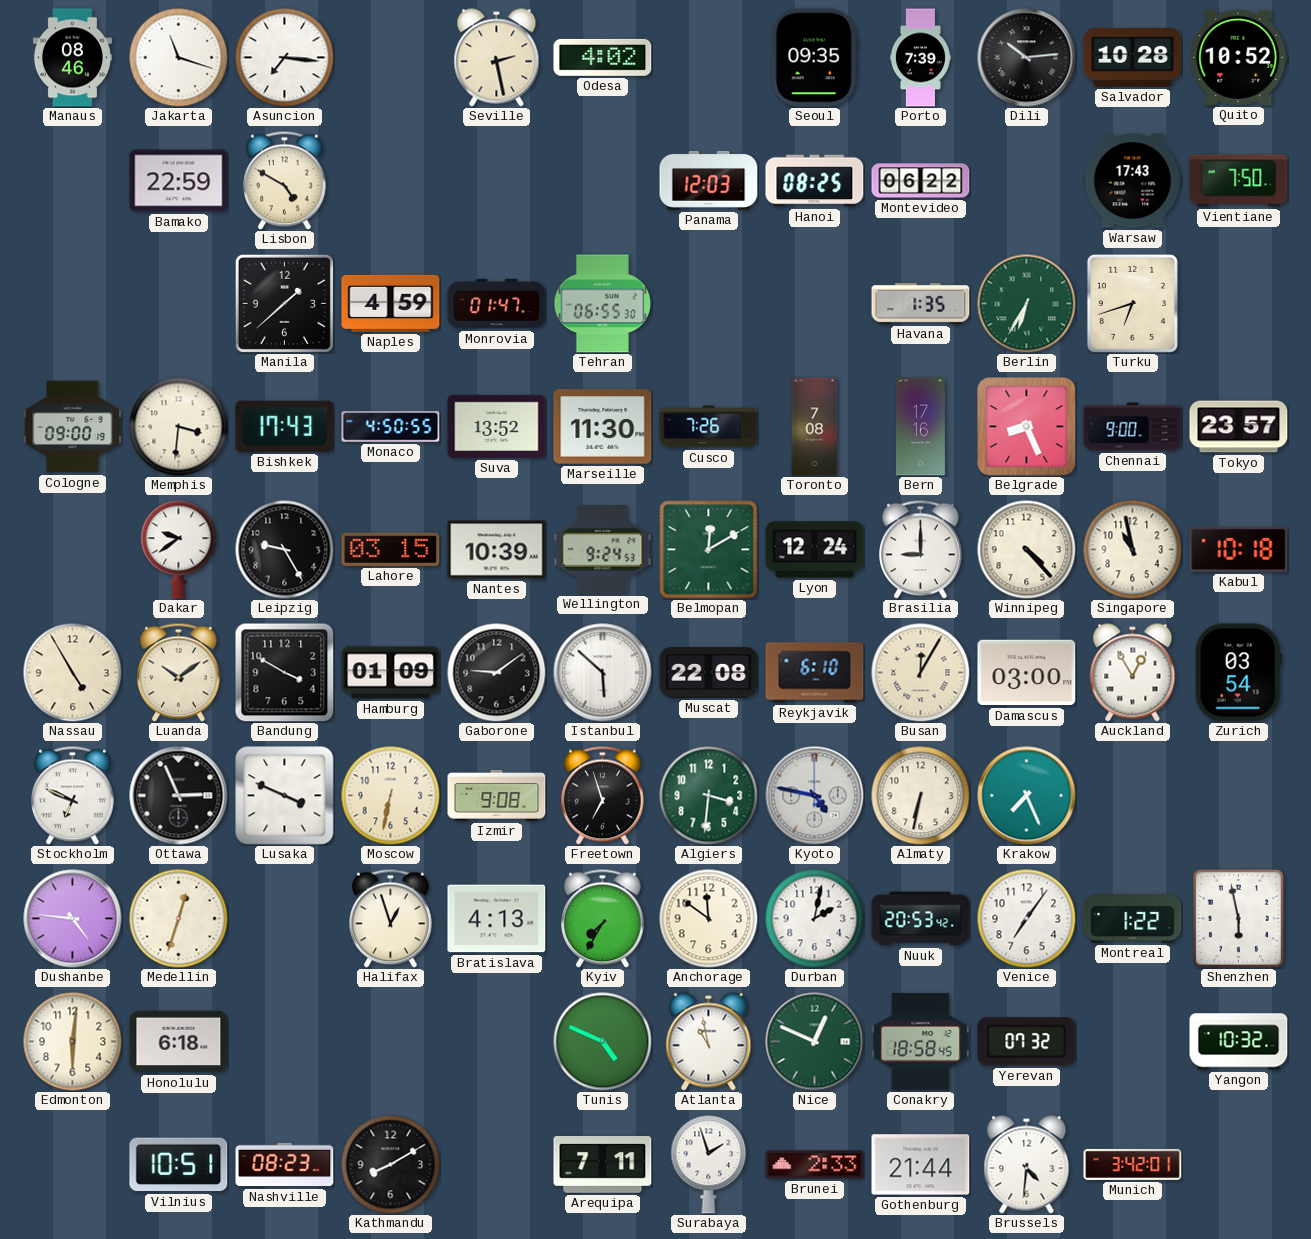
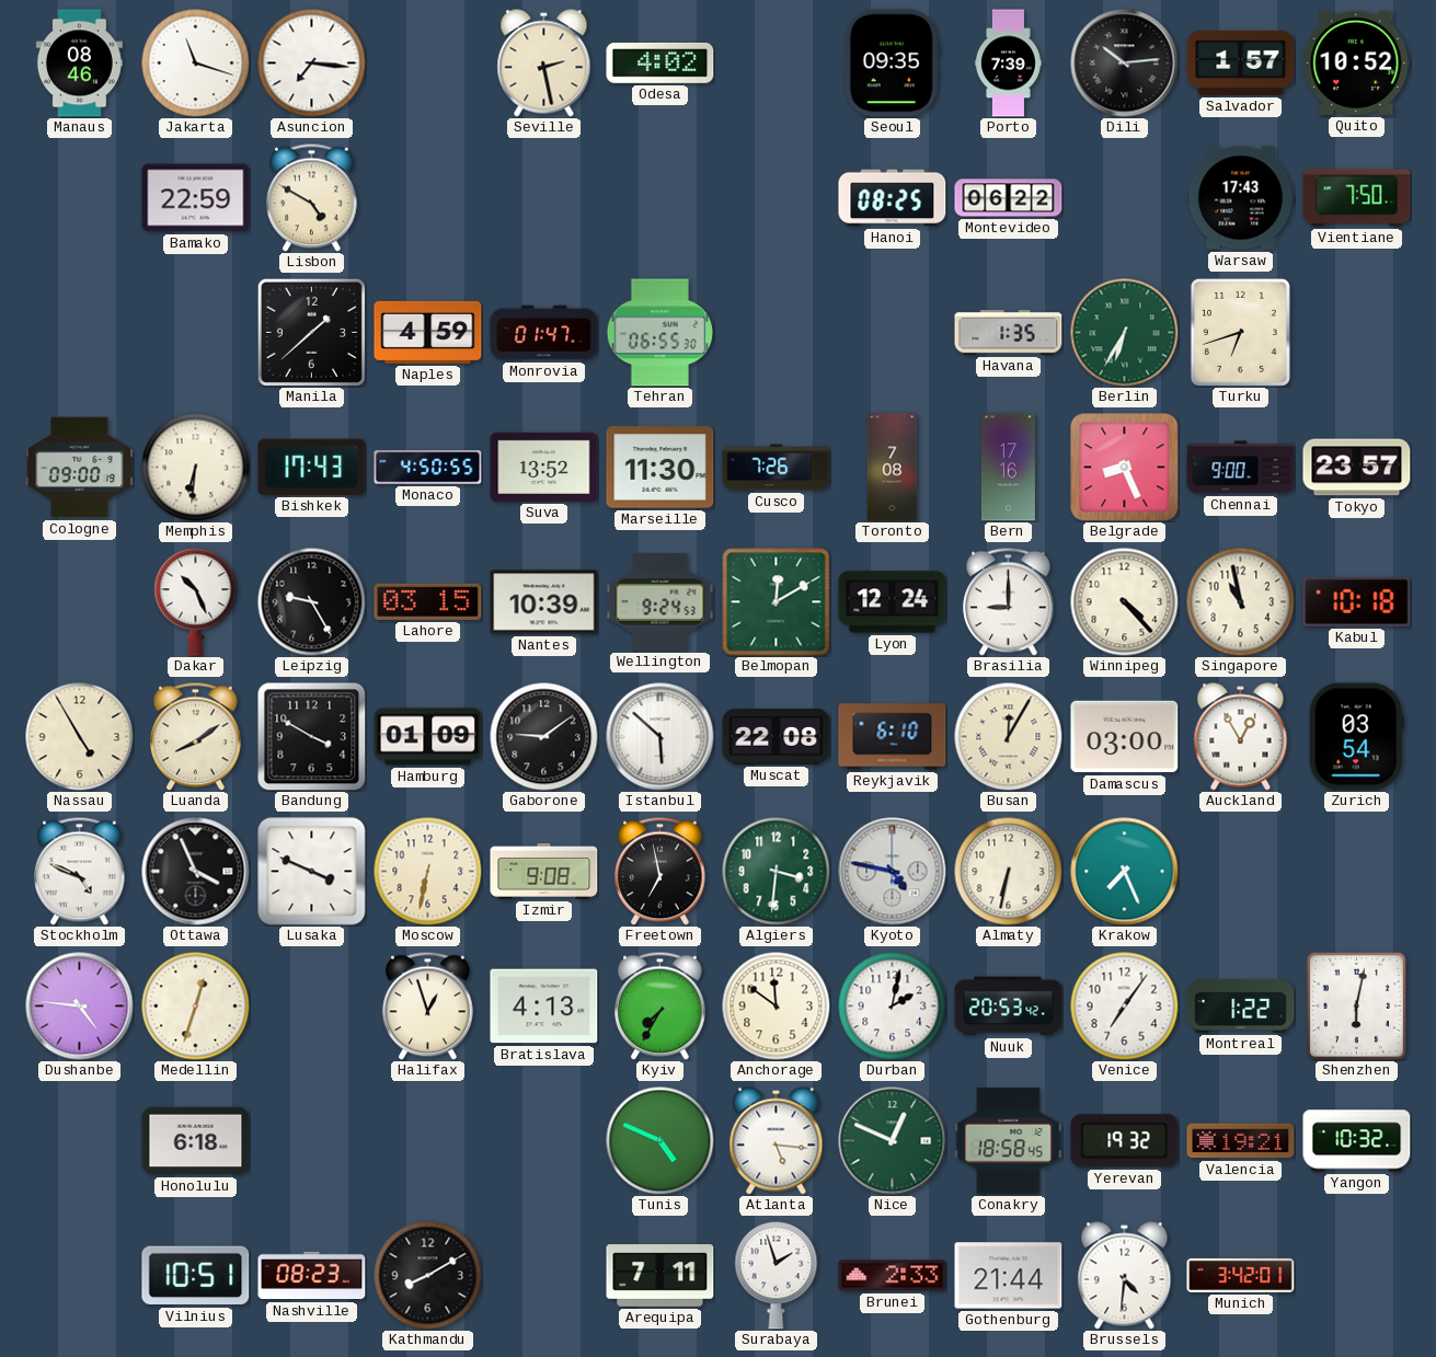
Salvador: 10:28 -> 1:57 (1241, 62)
Panama: 12:03 -> none (709, 180)
Memphis: 3:31 -> 6:31 (196, 468)
Dakar: 9:39 -> 10:26 (196, 602)
Luanda: 10:09 -> 8:09 (196, 736)
Stockholm: 6:49 -> 4:49 (80, 871)
Ottawa: 2:56 -> 3:56 (196, 872)
Freetown: 6:57 -> 6:58 (660, 871)
Shenzhen: 5:58 -> 6:02 (1356, 1005)
Edmonton: 6:01 -> none (73, 1042)
Atlanta: 10:58 -> 5:16 (777, 1141)
Yerevan: 07:32 -> 19:32 (1125, 1141)
Valencia: none -> 19:21 (1241, 1141)
